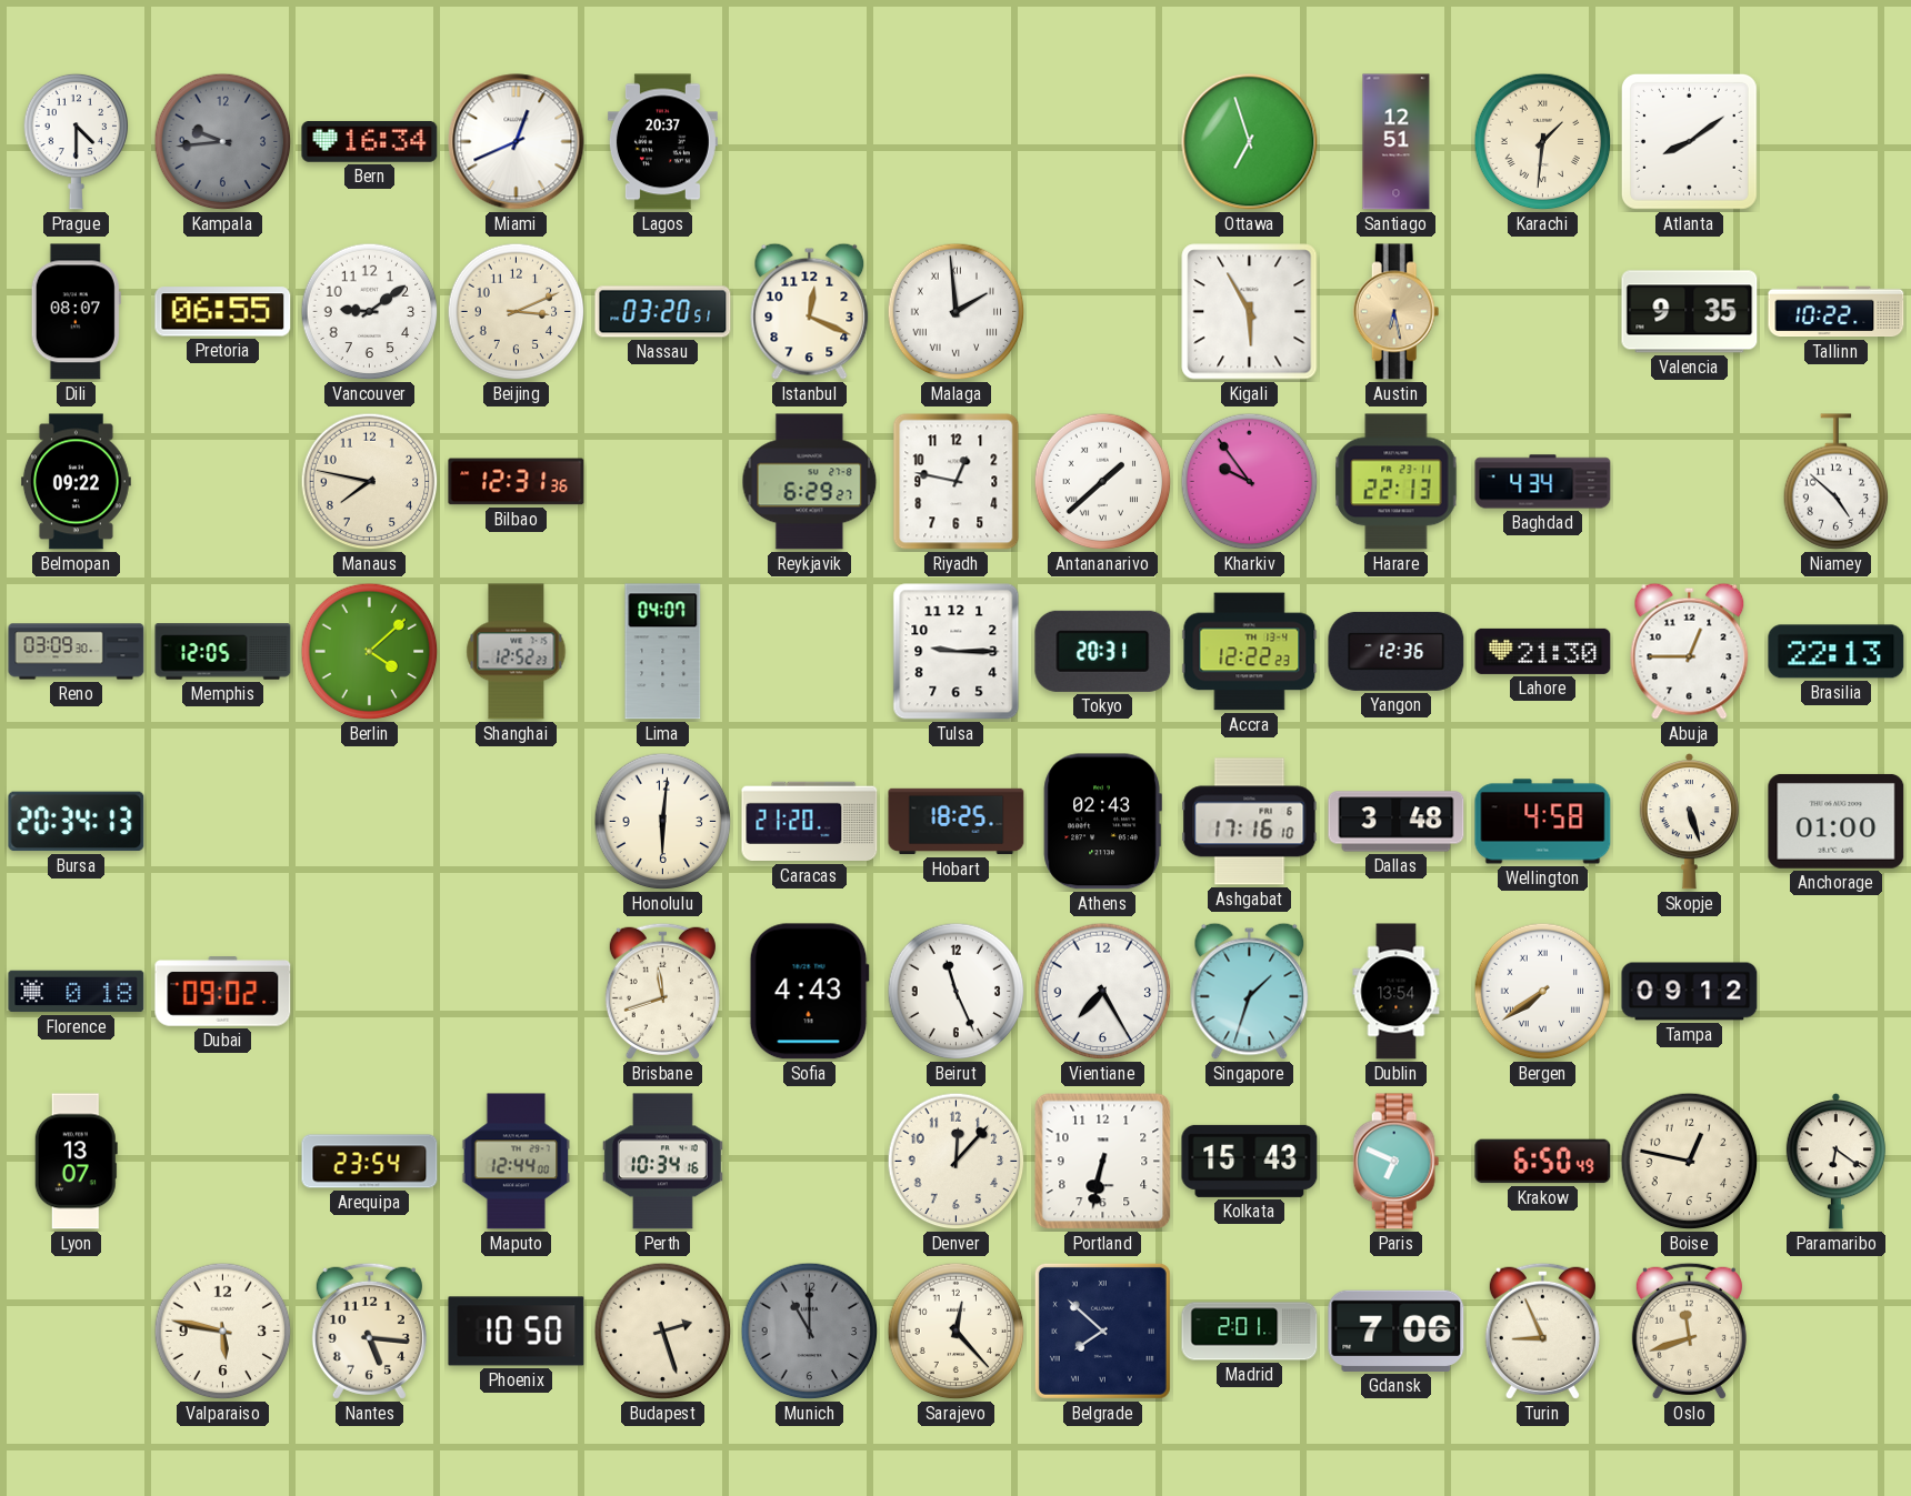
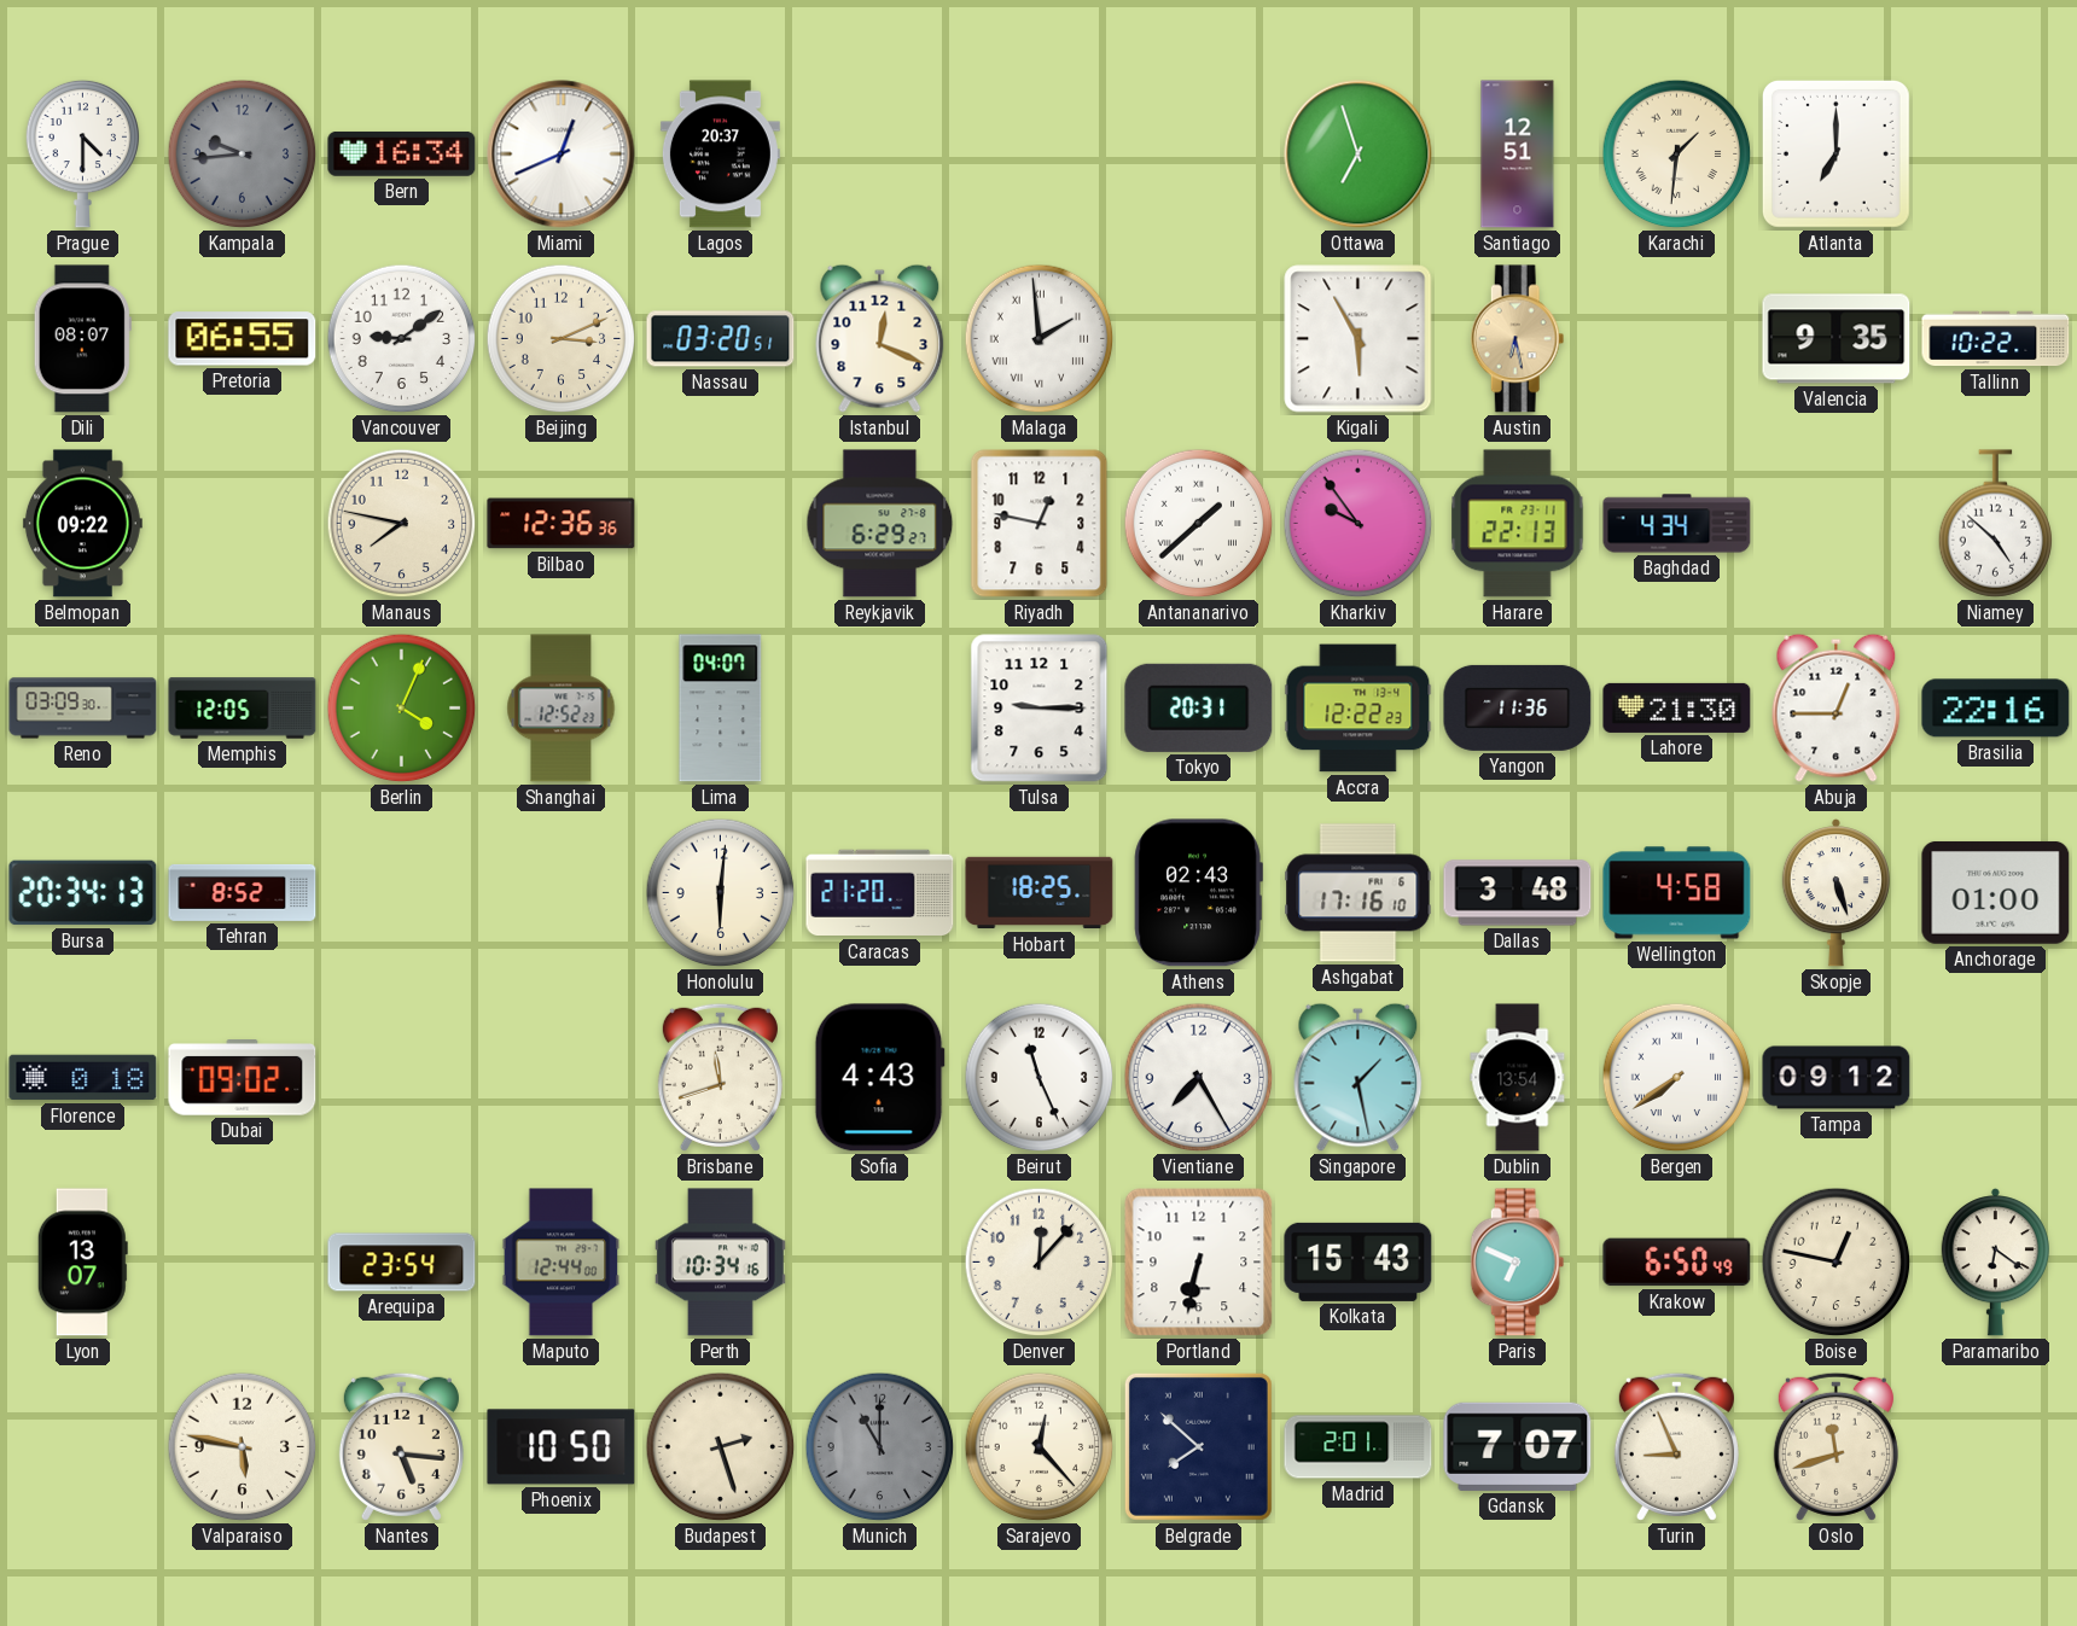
Atlanta: 8:09 -> 7:00 (1835, 153)
Bilbao: 12:31 -> 12:36 (562, 524)
Berlin: 4:08 -> 4:04 (402, 709)
Yangon: 12:36 -> 11:36 (1518, 707)
Brasilia: 22:13 -> 22:16 (1996, 709)
Tehran: none -> 8:52 (243, 892)
Singapore: 1:33 -> 1:28 (1359, 1077)
Gdansk: 7:06 -> 7:07 (1518, 1446)
